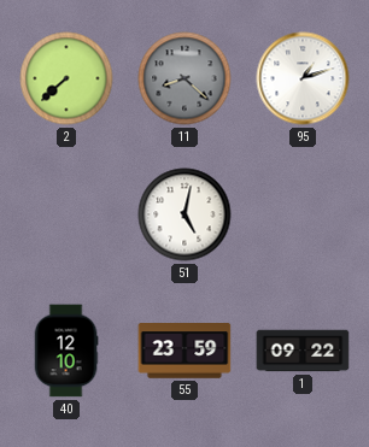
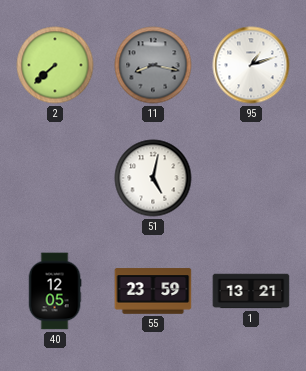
11: 8:22 -> 8:17 (153, 65)
40: 12:10 -> 12:05 (55, 291)
1: 09:22 -> 13:21 (251, 291)
